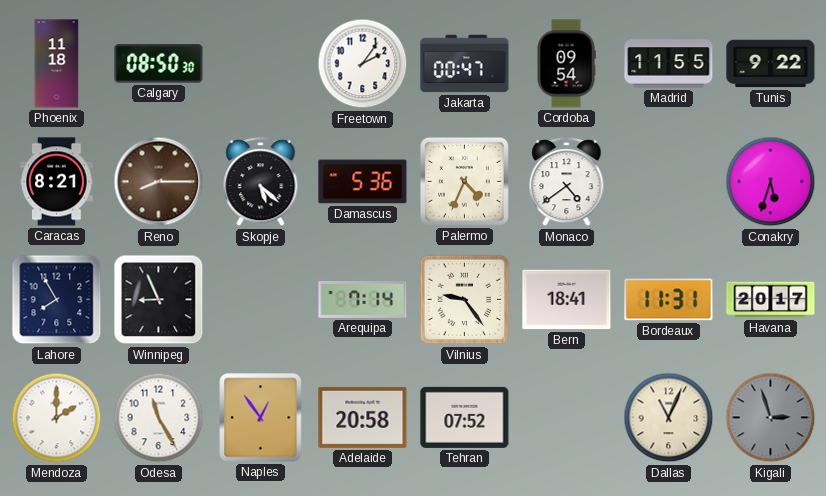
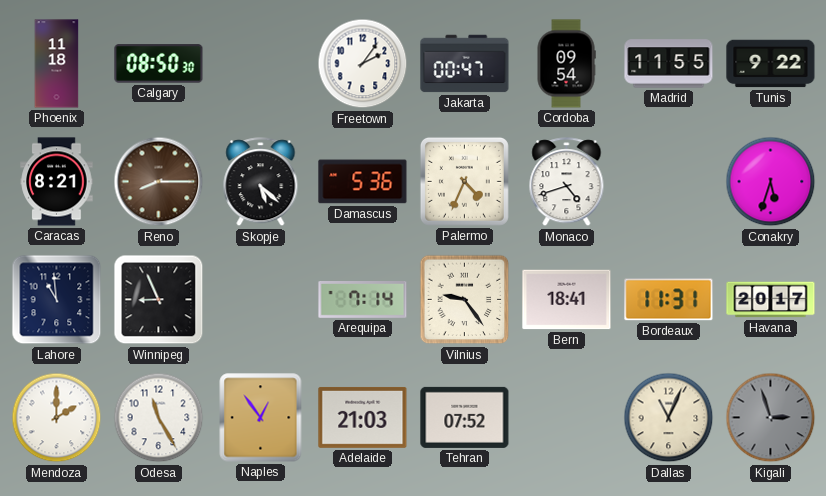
Monaco: 4:39 -> 4:42 (567, 182)
Lahore: 7:55 -> 10:59 (57, 300)
Adelaide: 20:58 -> 21:03 (363, 417)
